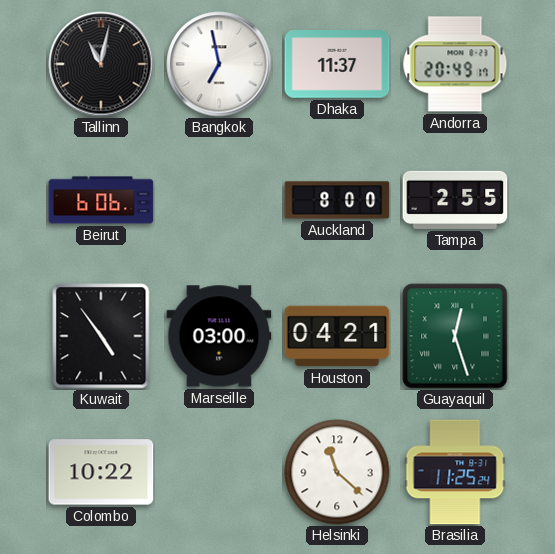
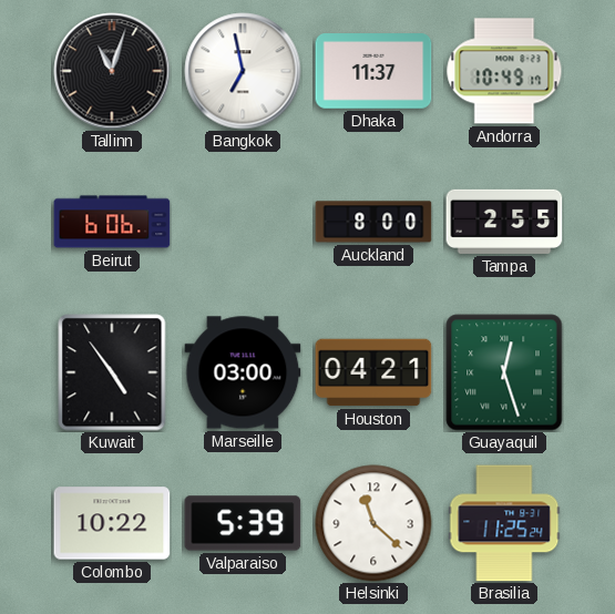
Tallinn: 11:02 -> 11:03 (112, 71)
Andorra: 20:49 -> 10:49 (504, 71)
Valparaiso: none -> 5:39 (243, 523)
